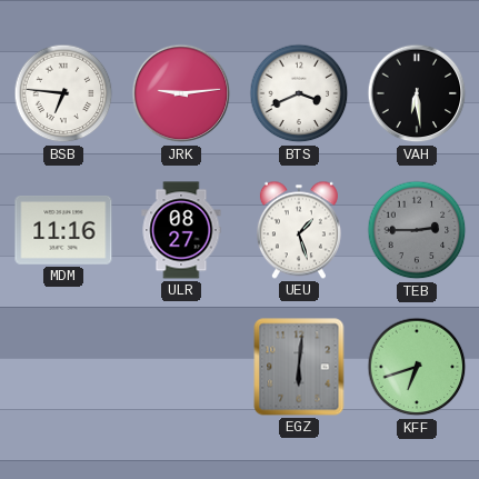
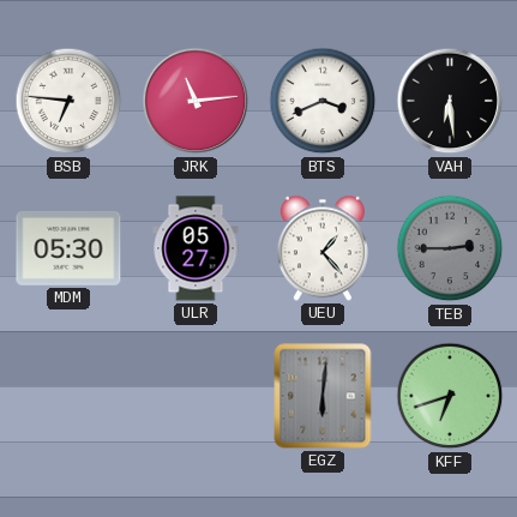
JRK: 9:14 -> 11:14 (196, 101)
MDM: 11:16 -> 05:30 (68, 248)
ULR: 08:27 -> 05:27 (196, 248)
UEU: 1:27 -> 1:23 (323, 248)
